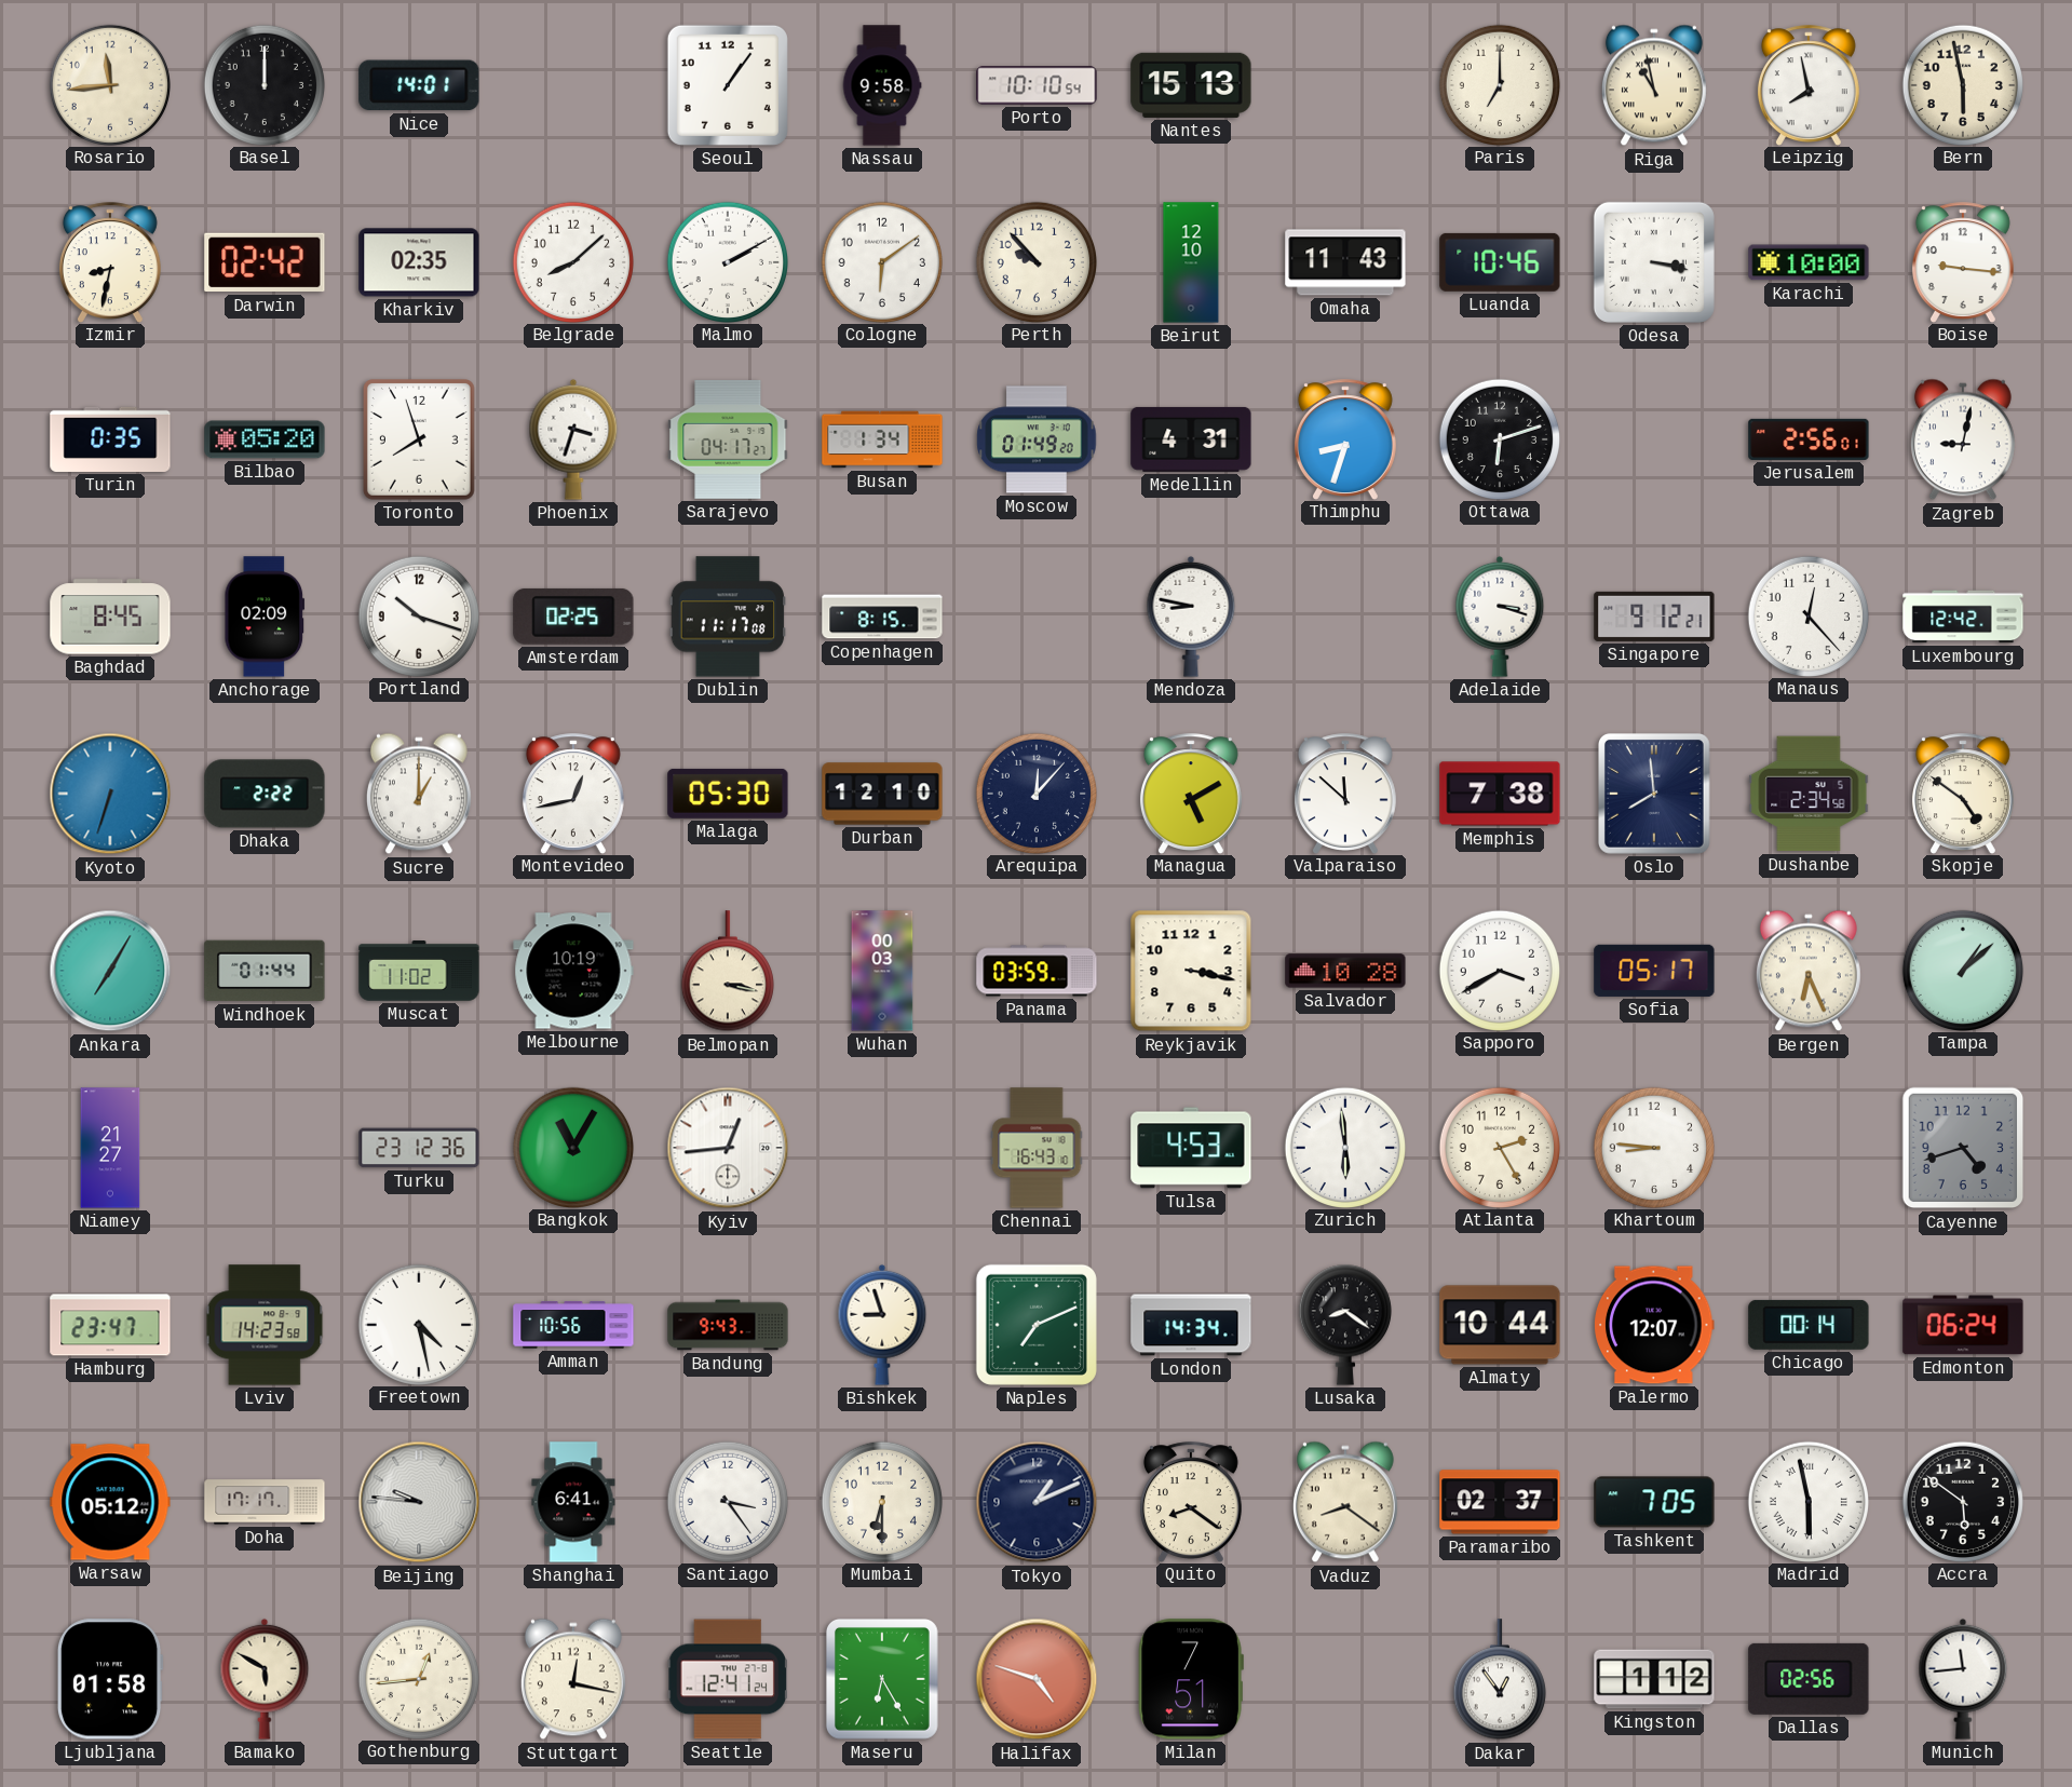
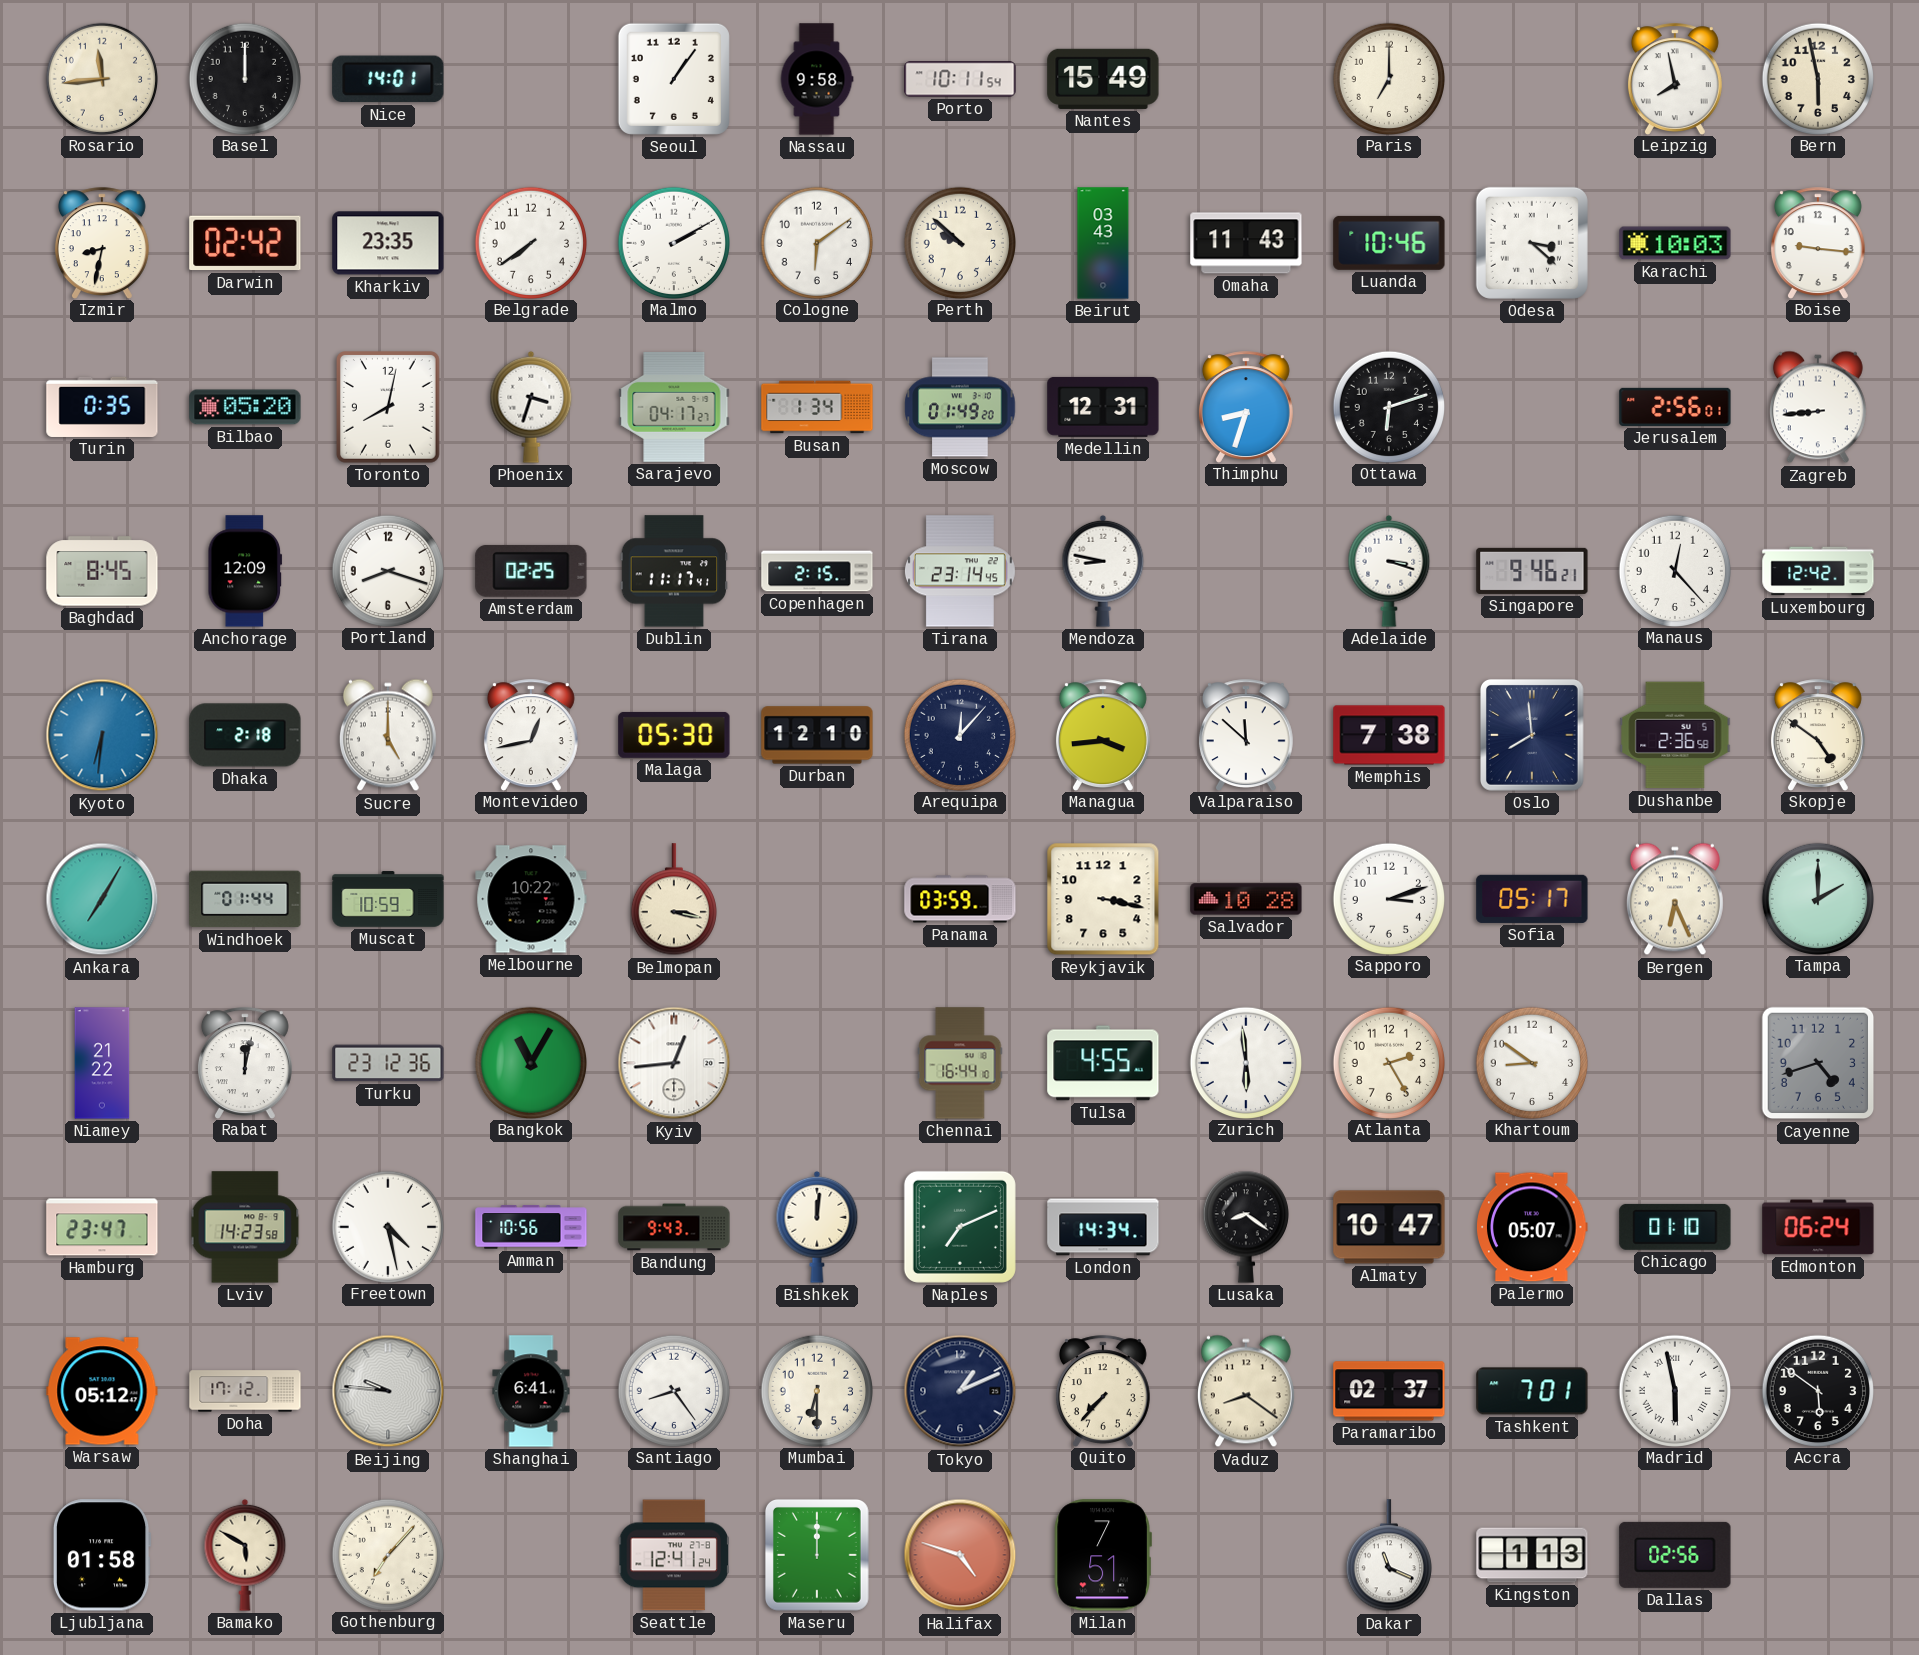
Porto: 10:10 -> 10:11 (960, 79)
Nantes: 15:13 -> 15:49 (1103, 79)
Riga: 10:58 -> none (1654, 85)
Kharkiv: 02:35 -> 23:35 (388, 243)
Belgrade: 8:08 -> 7:39 (530, 242)
Perth: 9:53 -> 9:52 (959, 242)
Beirut: 12:10 -> 03:43 (1103, 243)
Odesa: 3:17 -> 3:22 (1532, 243)
Karachi: 10:00 -> 10:03 (1675, 243)
Toronto: 7:57 -> 8:02 (388, 408)
Medellin: 4:31 -> 12:31 (1103, 407)
Zagreb: 9:02 -> 8:44 (1818, 407)
Anchorage: 02:09 -> 12:09 (245, 571)
Portland: 10:18 -> 8:18 (387, 570)
Dublin: 11:17:08 -> 11:17:41 (674, 571)
Copenhagen: 8:15 -> 2:15 (817, 571)
Tirana: none -> 23:14 (960, 571)
Singapore: 9:12 -> 9:46 (1532, 571)
Kyoto: 6:33 -> 6:31 (102, 735)
Dhaka: 2:22 -> 2:18 (245, 735)
Sucre: 1:00 -> 5:00 (388, 735)
Managua: 5:10 -> 3:44 (1103, 735)
Dushanbe: 2:34 -> 2:36 (1675, 735)
Muscat: 11:02 -> 10:59 (388, 899)
Melbourne: 10:19 -> 10:22 (531, 899)
Wuhan: 00:03 -> none (882, 971)
Sapporo: 3:40 -> 3:12 (1388, 898)
Tampa: 1:08 -> 2:00 (1817, 898)
Niamey: 21:27 -> 21:22 (102, 1063)
Rabat: none -> 12:02 (245, 1063)
Chennai: 16:43 -> 16:44 (960, 1063)
Tulsa: 4:53 -> 4:55 (1103, 1063)
Khartoum: 8:46 -> 8:51 (1531, 1062)
Bishkek: 8:57 -> 12:01 (817, 1227)
Almaty: 10:44 -> 10:47 (1389, 1227)
Palermo: 12:07 -> 05:07 (1532, 1227)
Chicago: 00:14 -> 01:10 (1675, 1227)
Doha: 17:17 -> 17:12 (245, 1391)
Santiago: 3:24 -> 8:24 (673, 1390)
Quito: 8:21 -> 7:37 (1103, 1391)
Tashkent: 7:05 -> 7:01 (1532, 1391)
Gothenburg: 12:44 -> 7:07 (387, 1554)
Stuttgart: 12:17 -> none (573, 1679)
Maseru: 6:25 -> 12:00 (817, 1555)
Dakar: 12:54 -> 11:19 (1389, 1556)
Kingston: 1:12 -> 1:13 (1532, 1555)
Munich: 11:44 -> none (1963, 1679)
